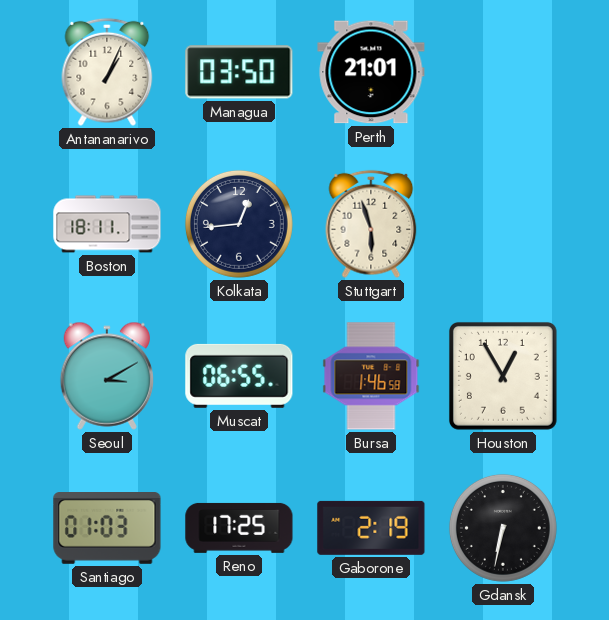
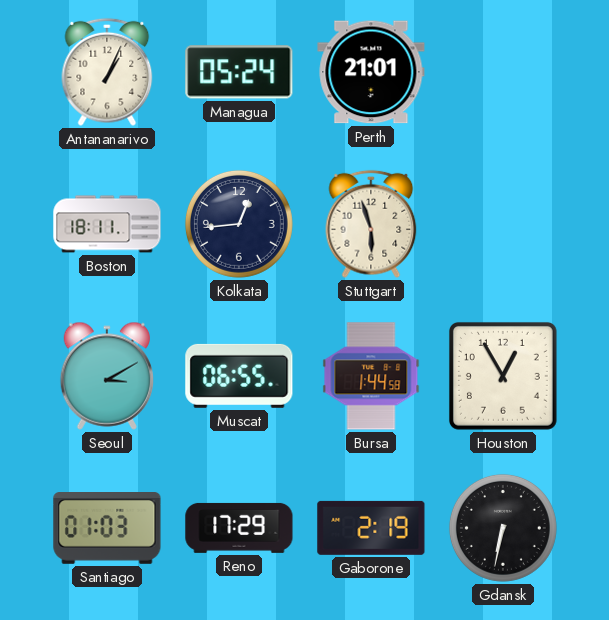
Managua: 03:50 -> 05:24 (239, 72)
Bursa: 1:46 -> 1:44 (371, 376)
Reno: 17:25 -> 17:29 (239, 528)
